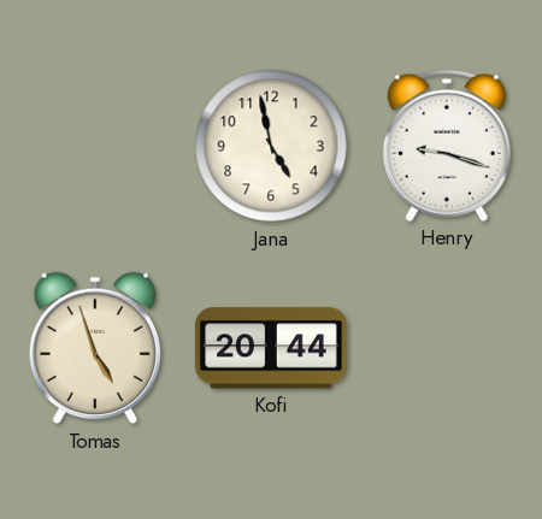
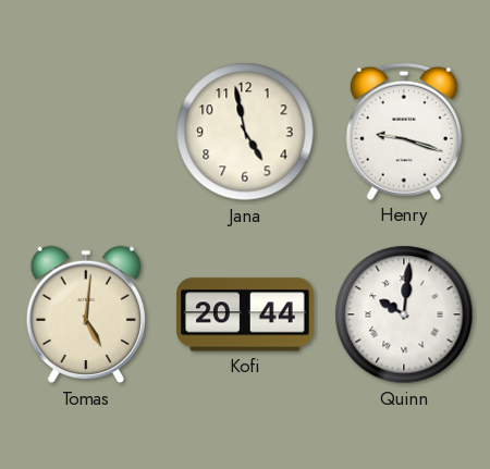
Tomas: 4:57 -> 5:01 (85, 314)
Quinn: none -> 10:01 (404, 314)
